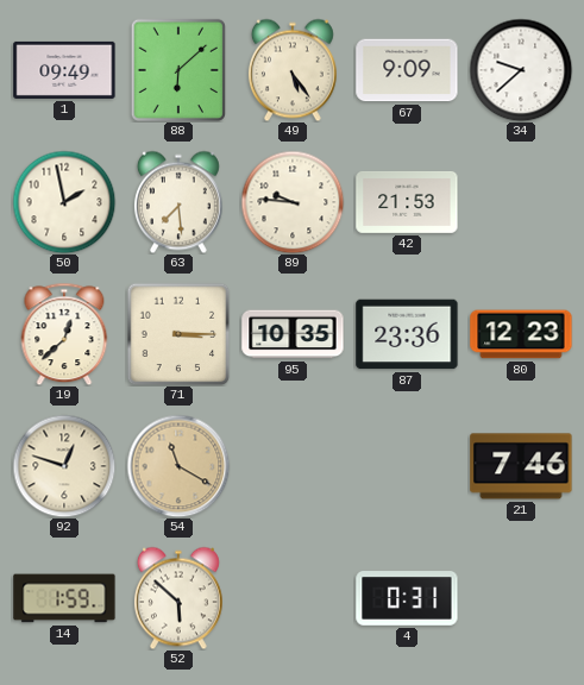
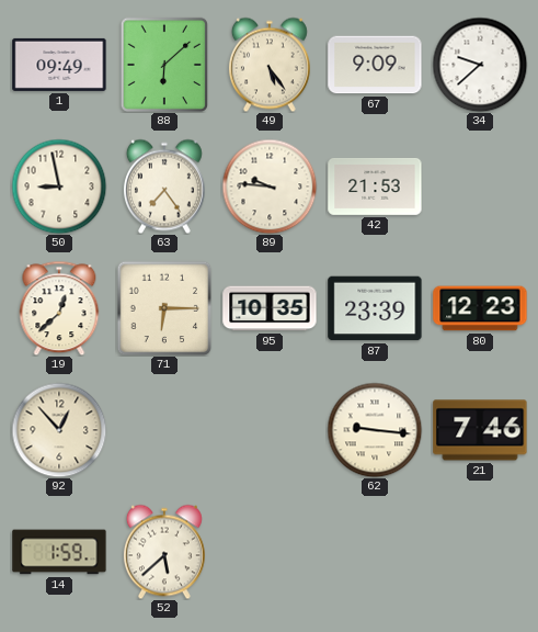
50: 1:58 -> 8:58 (59, 187)
63: 7:29 -> 7:24 (164, 187)
71: 3:15 -> 6:15 (164, 308)
87: 23:36 -> 23:39 (375, 308)
92: 12:48 -> 12:53 (59, 430)
54: 11:20 -> none (178, 466)
62: none -> 9:16 (375, 430)
52: 5:52 -> 5:38 (164, 552)
4: 0:31 -> none (407, 598)
